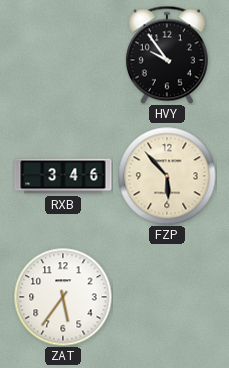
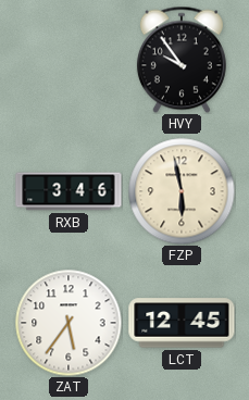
FZP: 5:53 -> 5:58 (182, 191)
LCT: none -> 12:45 (182, 323)
